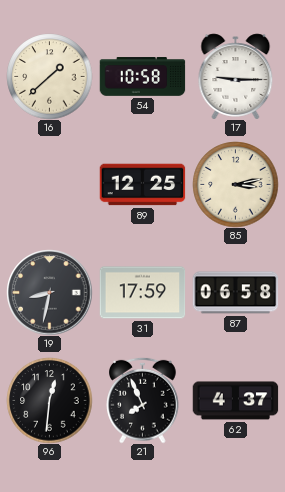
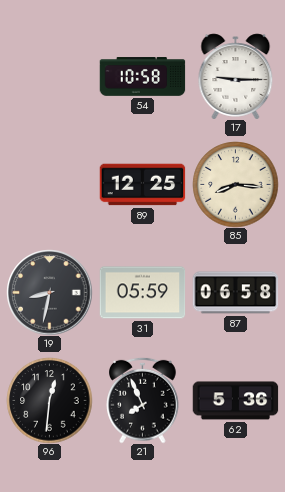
16: 1:38 -> none (49, 76)
85: 3:13 -> 8:16 (235, 184)
31: 17:59 -> 05:59 (142, 293)
62: 4:37 -> 5:36 (235, 401)
